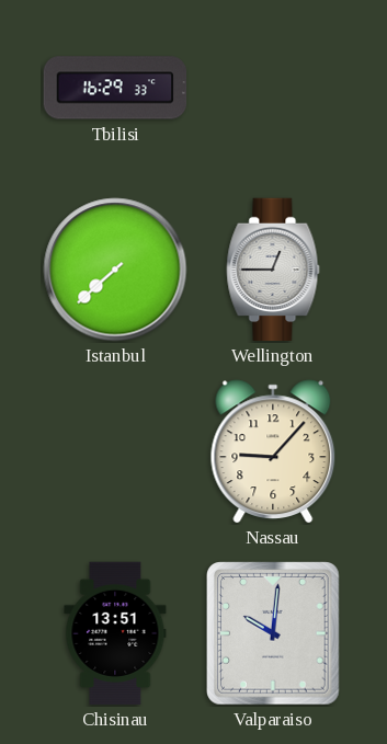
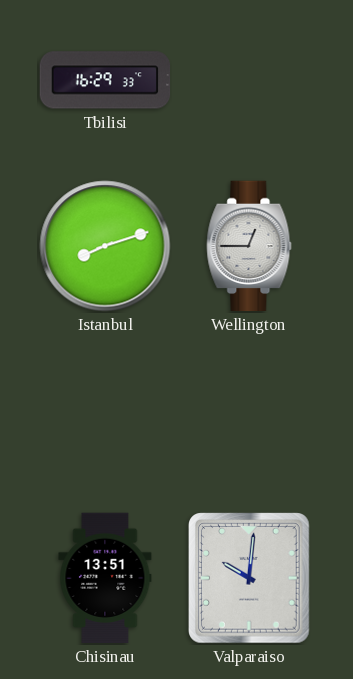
Istanbul: 7:38 -> 8:12 (105, 246)
Nassau: 9:07 -> none (273, 451)
